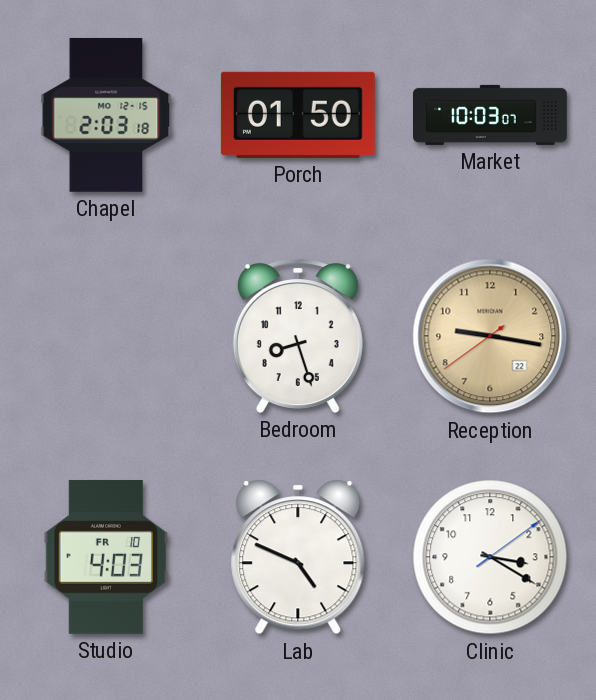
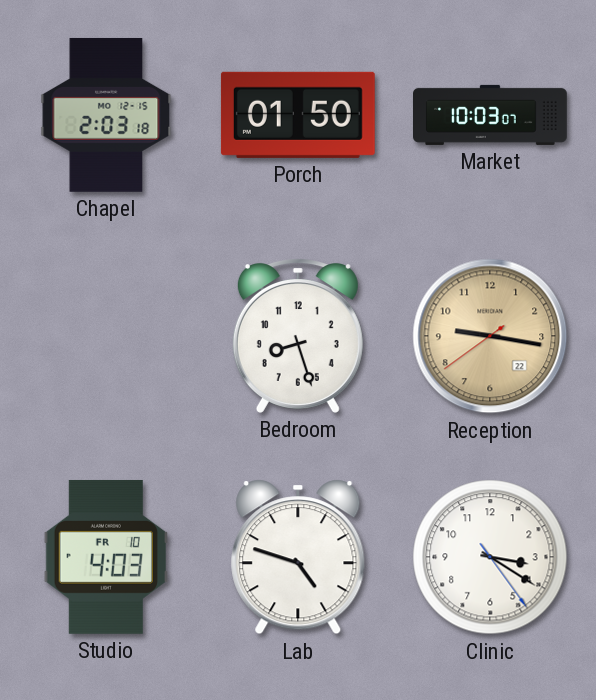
Lab: 4:49 -> 4:48 (298, 557)
Clinic: 3:20:09 -> 3:20:24 (490, 557)
